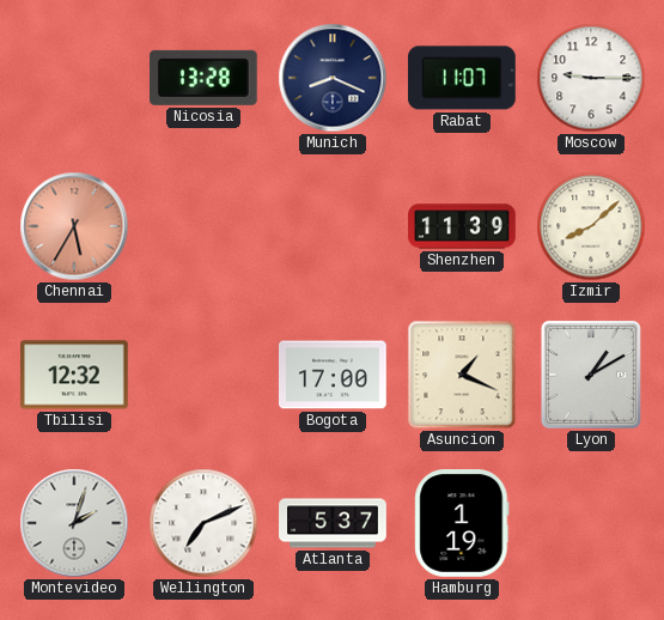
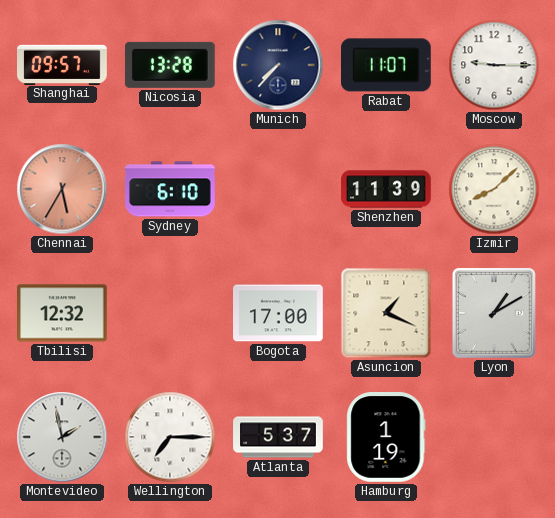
Shanghai: none -> 09:57 (62, 64)
Munich: 8:19 -> 7:37 (278, 65)
Sydney: none -> 6:10 (171, 189)
Montevideo: 2:03 -> 1:58 (62, 437)
Wellington: 7:11 -> 7:15 (170, 437)
